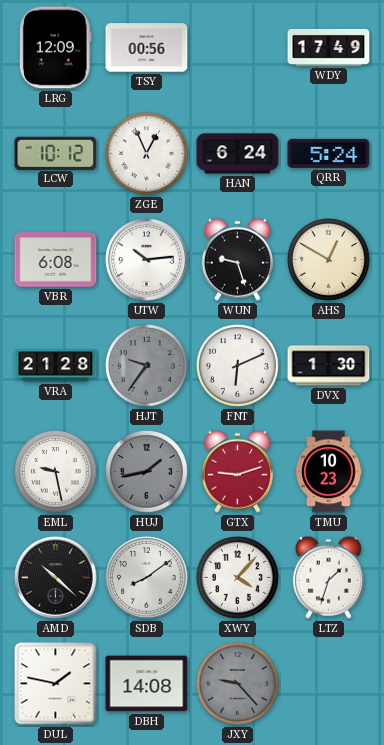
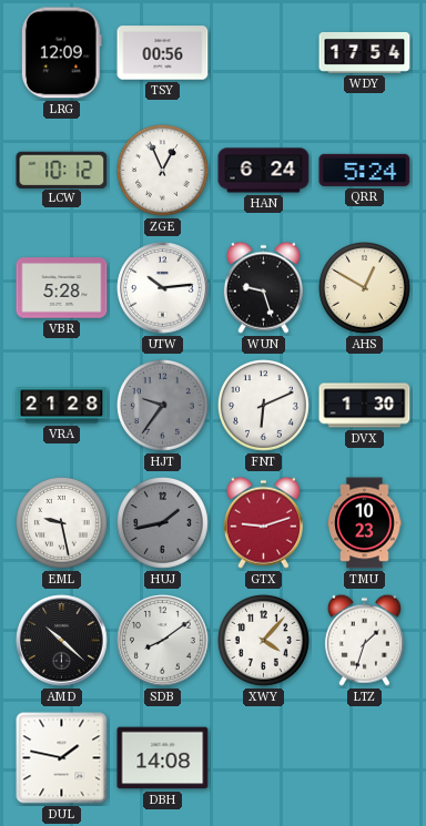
WDY: 17:49 -> 17:54 (365, 52)
VBR: 6:08 -> 5:28 (62, 288)
JXY: 9:23 -> none (238, 684)
